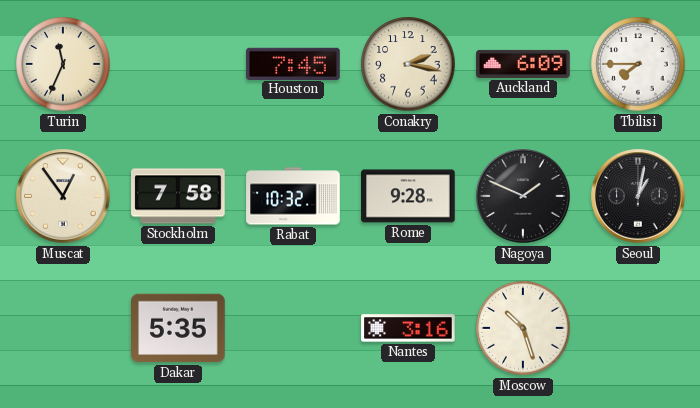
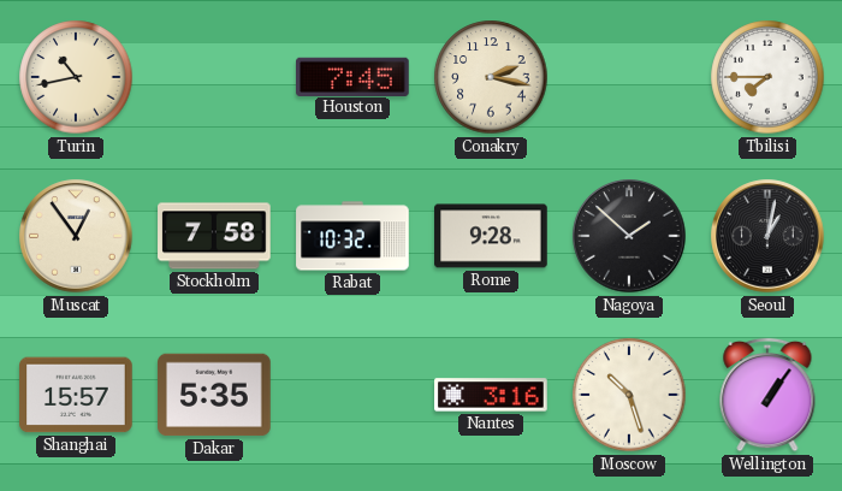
Turin: 11:34 -> 10:43 (76, 77)
Auckland: 6:09 -> none (523, 64)
Nagoya: 1:49 -> 1:52 (629, 236)
Shanghai: none -> 15:57 (76, 395)
Wellington: none -> 1:06 (767, 395)
